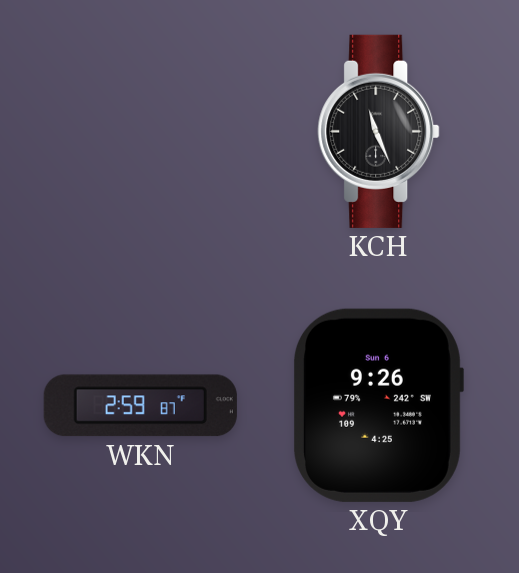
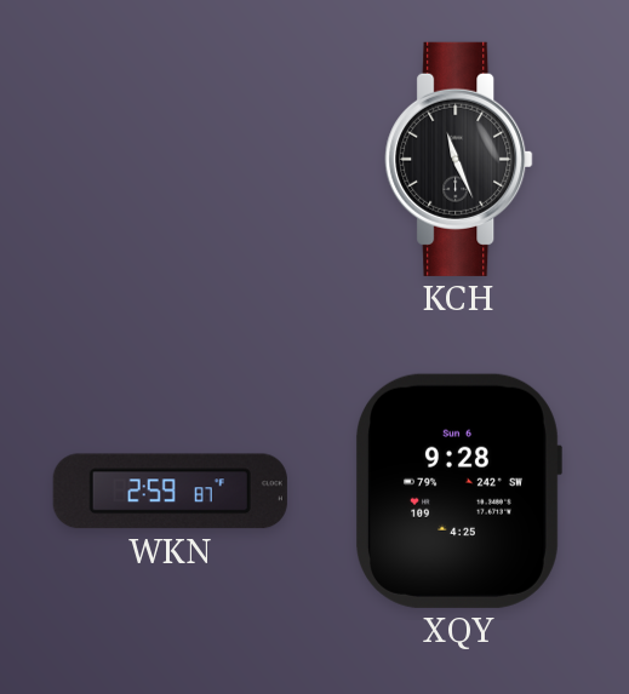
XQY: 9:26 -> 9:28 (459, 491)
